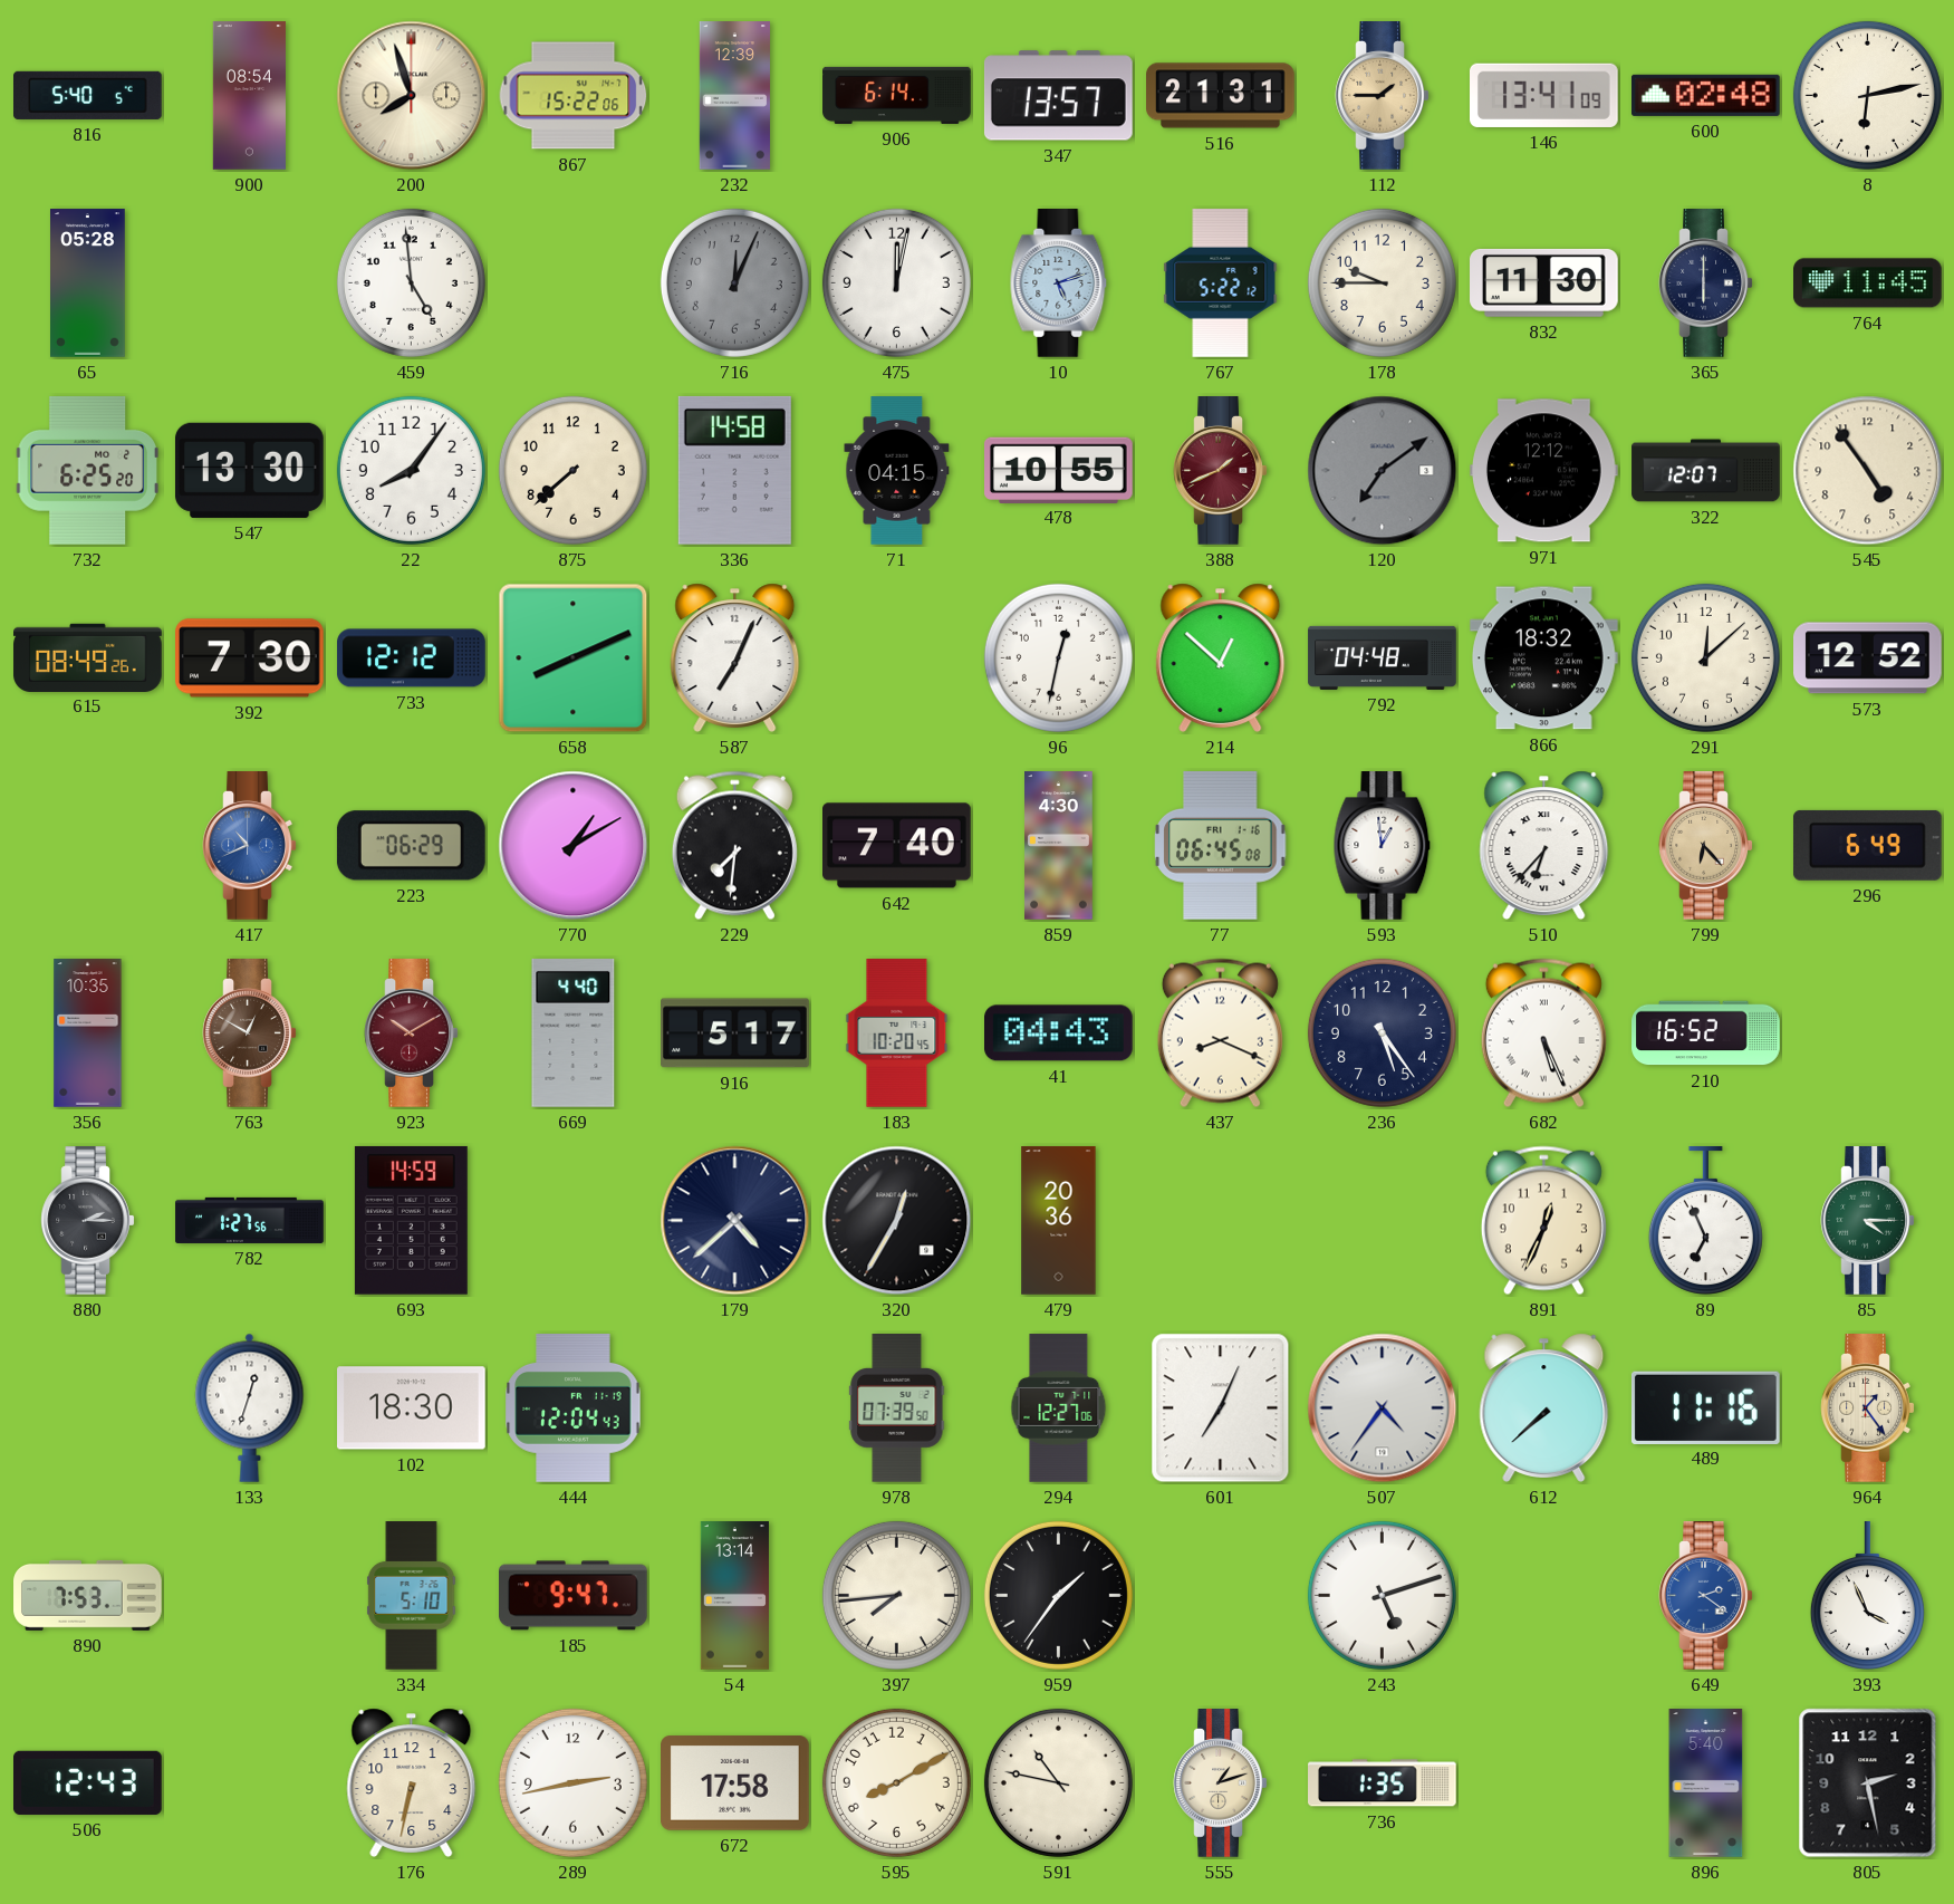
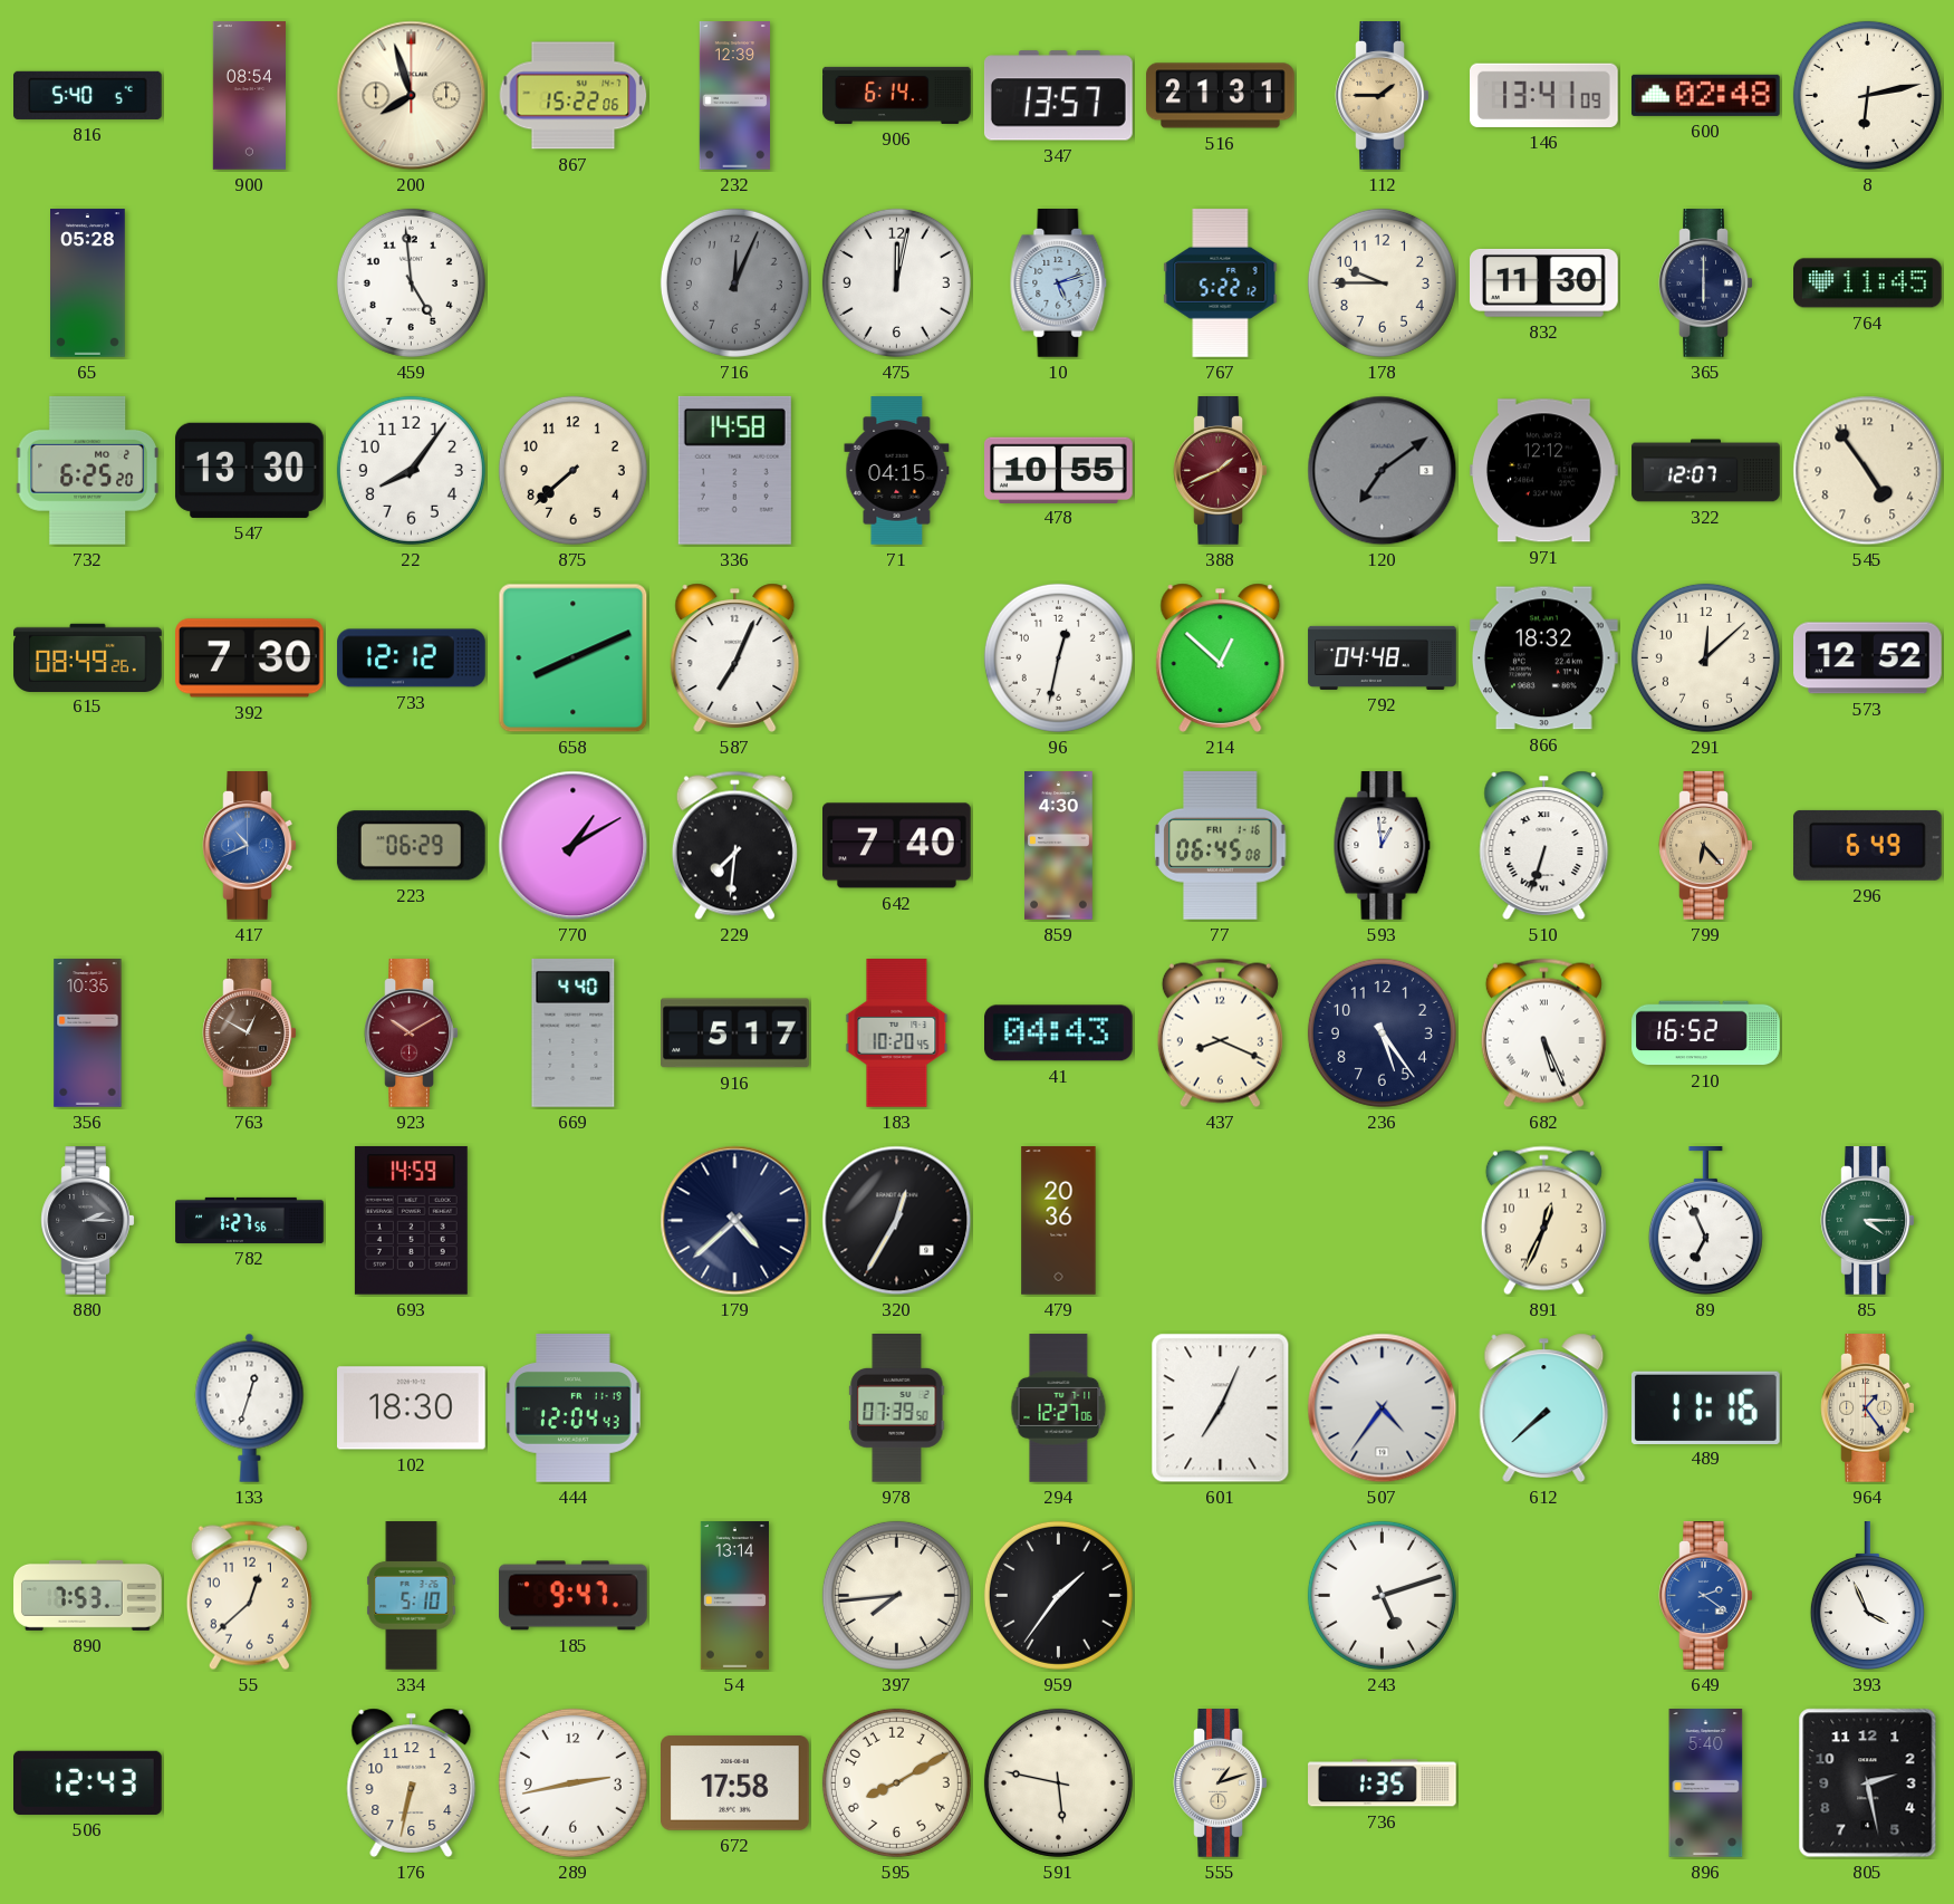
510: 6:37 -> 6:33 (1544, 845)
55: none -> 12:38 (249, 1596)
591: 10:47 -> 5:47 (1058, 1782)
